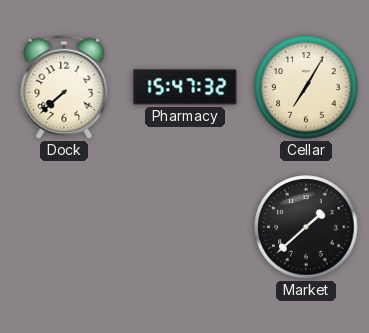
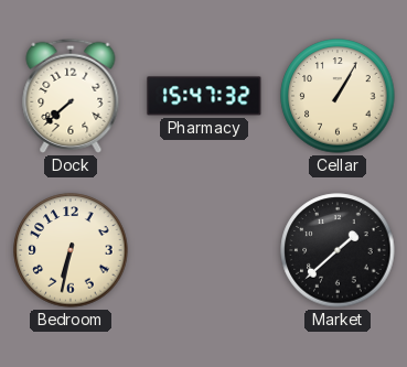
Cellar: 7:05 -> 1:05 (338, 96)
Bedroom: none -> 6:32 (71, 250)
